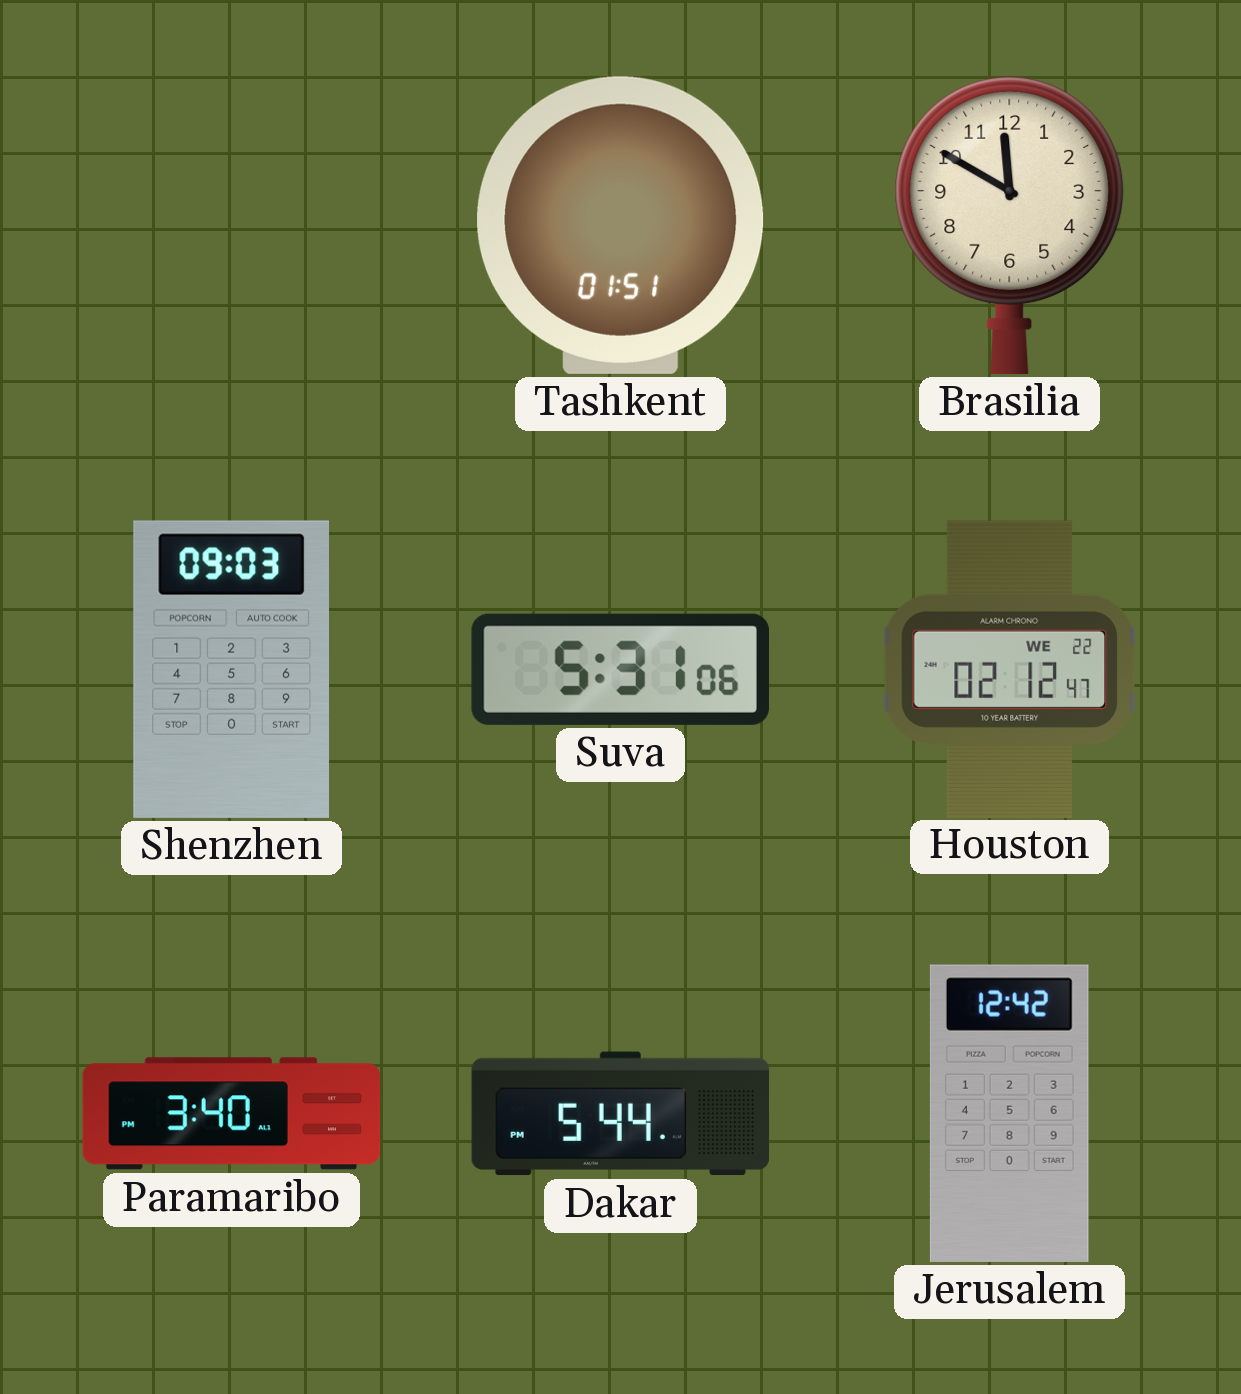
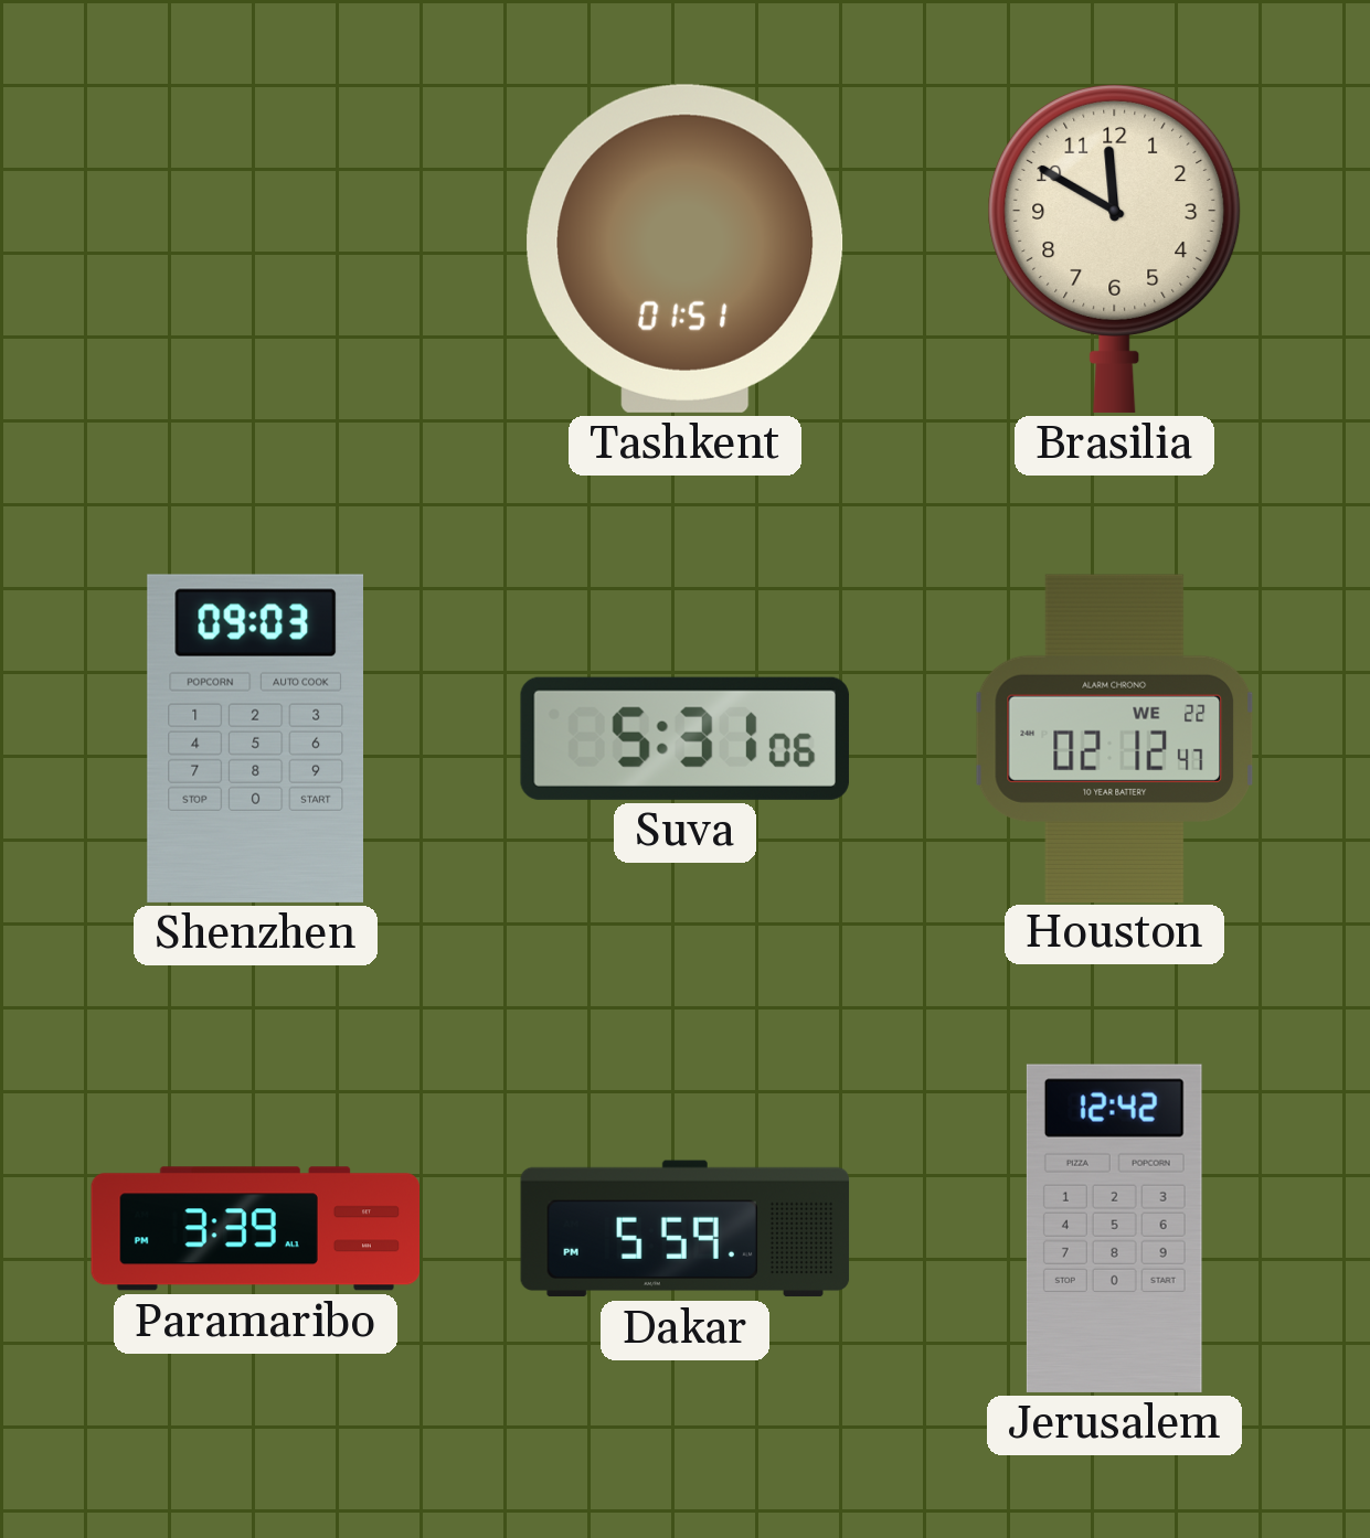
Paramaribo: 3:40 -> 3:39 (256, 1229)
Dakar: 5:44 -> 5:59 (686, 1229)
